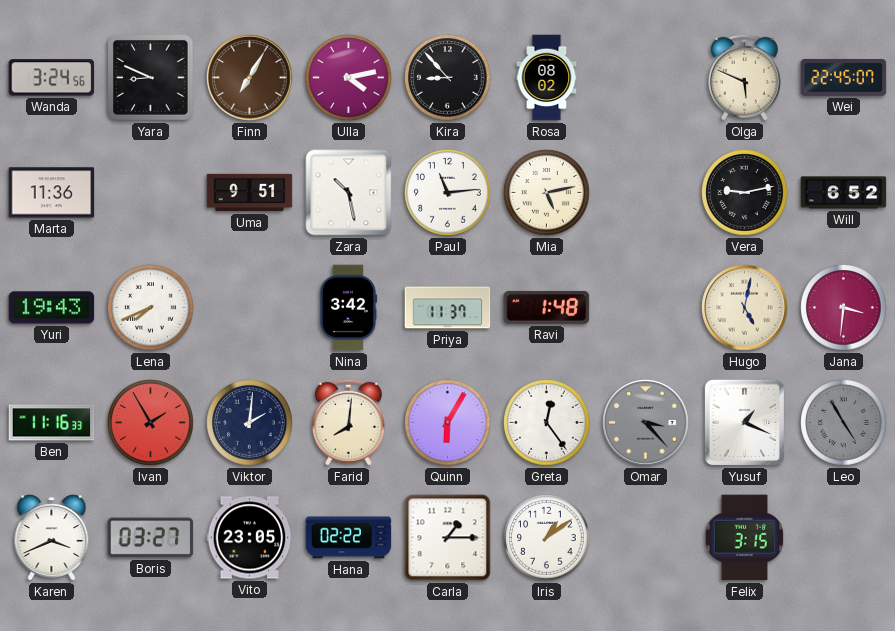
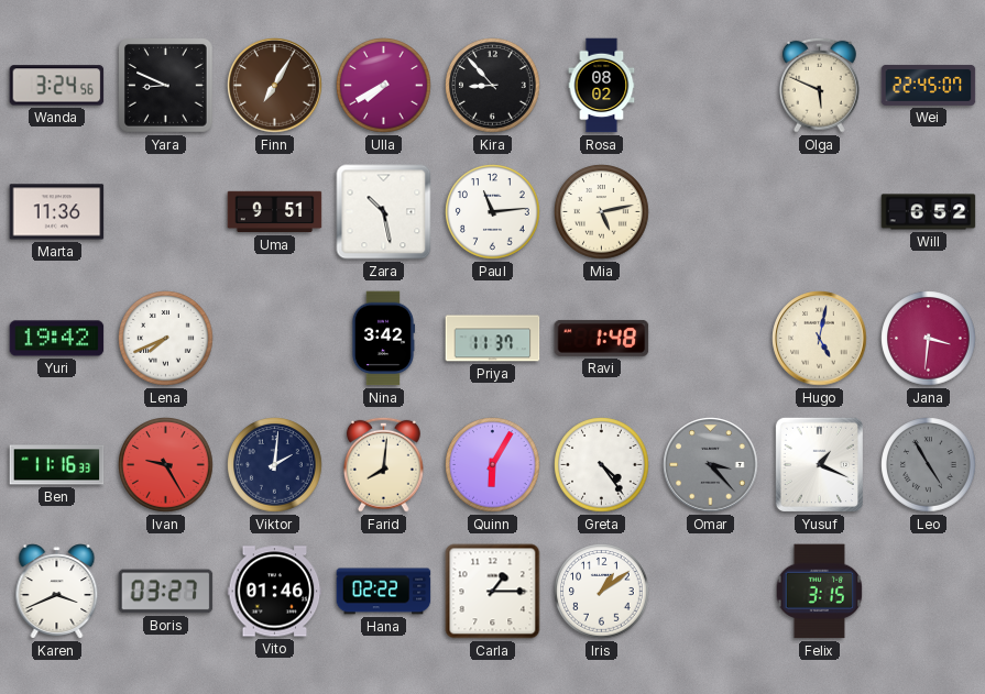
Ulla: 4:13 -> 7:40 (384, 86)
Vera: 9:13 -> none (745, 193)
Yuri: 19:43 -> 19:42 (57, 339)
Ivan: 1:55 -> 9:25 (166, 465)
Greta: 12:24 -> 4:24 (602, 465)
Vito: 23:05 -> 01:46 (275, 592)
